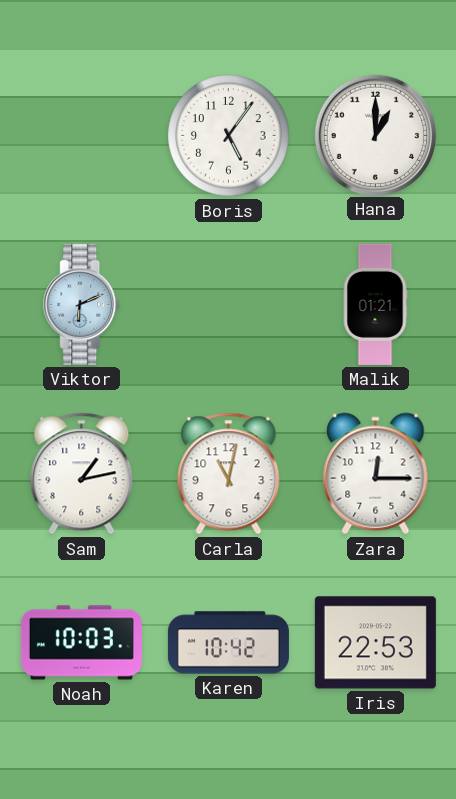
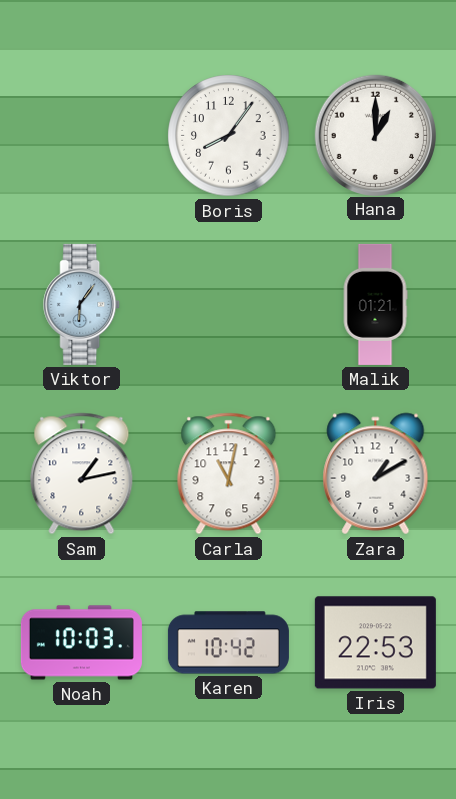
Boris: 5:06 -> 8:06 (229, 136)
Viktor: 6:11 -> 6:06 (82, 304)
Zara: 12:15 -> 1:10 (376, 474)
